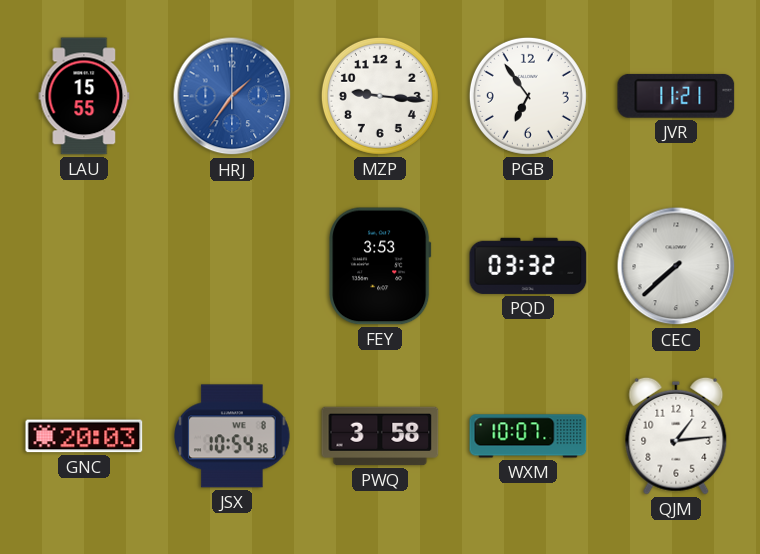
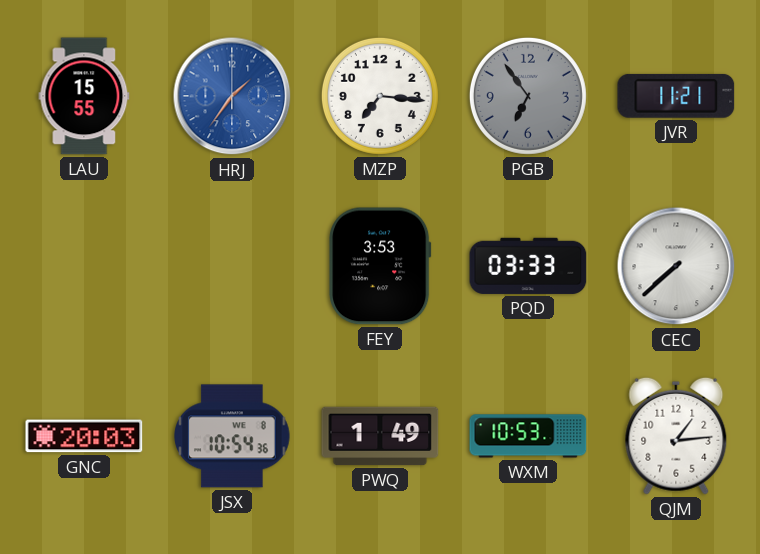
MZP: 9:16 -> 7:16 (380, 96)
PGB dial: white -> grey (528, 96)
PQD: 03:32 -> 03:33 (528, 266)
PWQ: 3:58 -> 1:49 (380, 436)
WXM: 10:07 -> 10:53 (528, 436)
